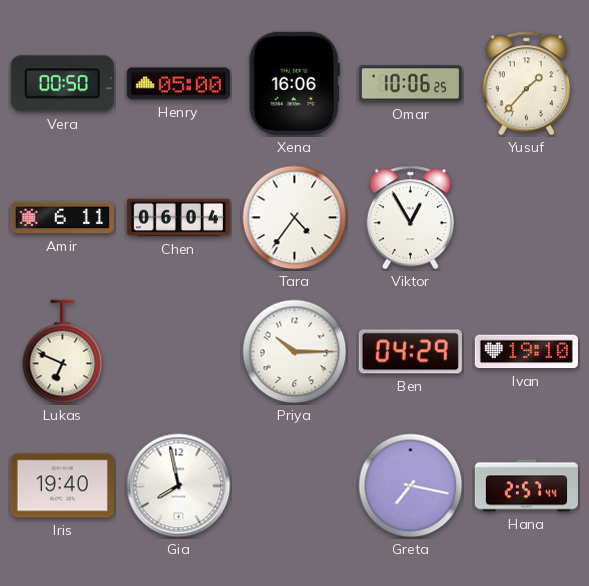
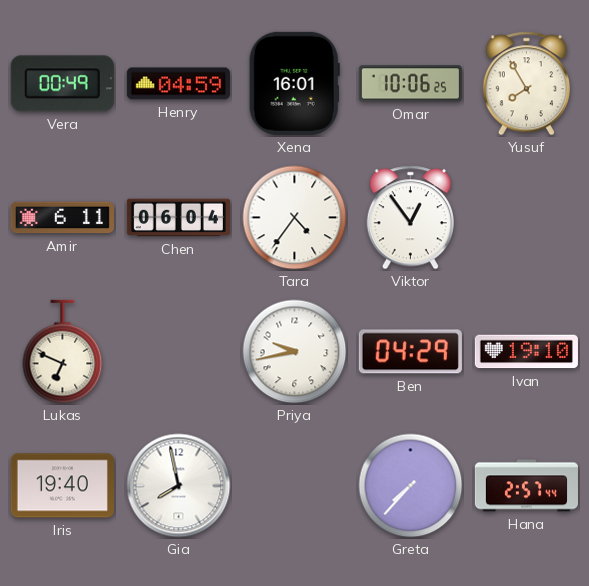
Vera: 00:50 -> 00:49 (62, 84)
Henry: 05:00 -> 04:59 (178, 84)
Xena: 16:06 -> 16:01 (294, 83)
Yusuf: 1:37 -> 7:55 (526, 84)
Viktor: 12:55 -> 12:54 (410, 218)
Priya: 10:15 -> 9:43 (295, 352)
Greta: 7:17 -> 7:37 (411, 486)
